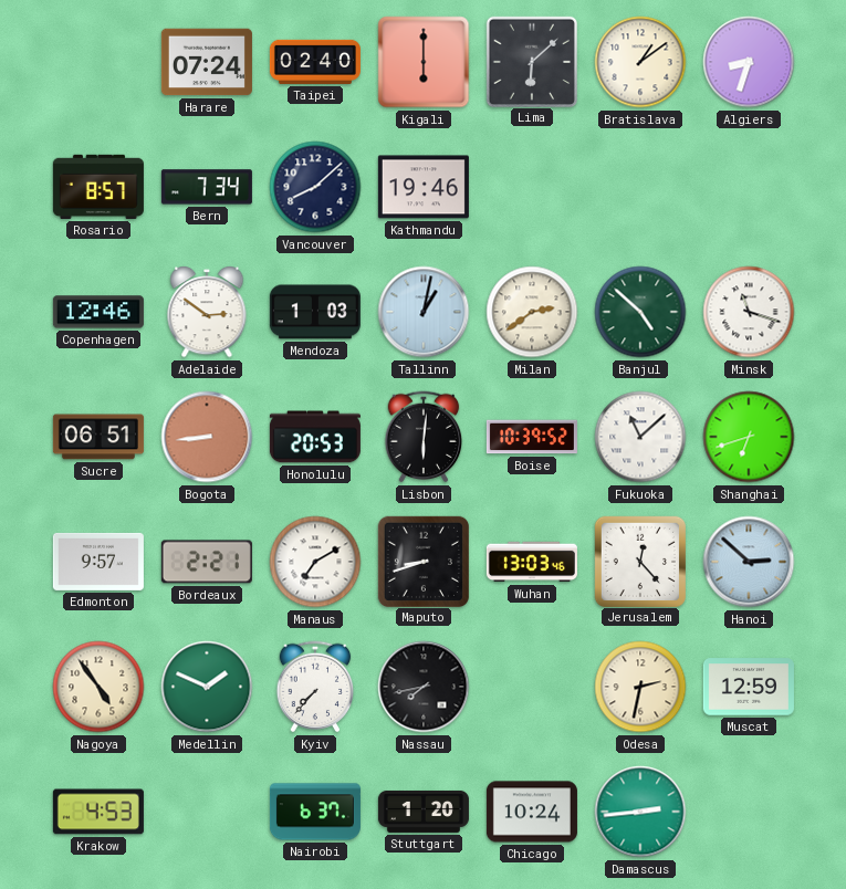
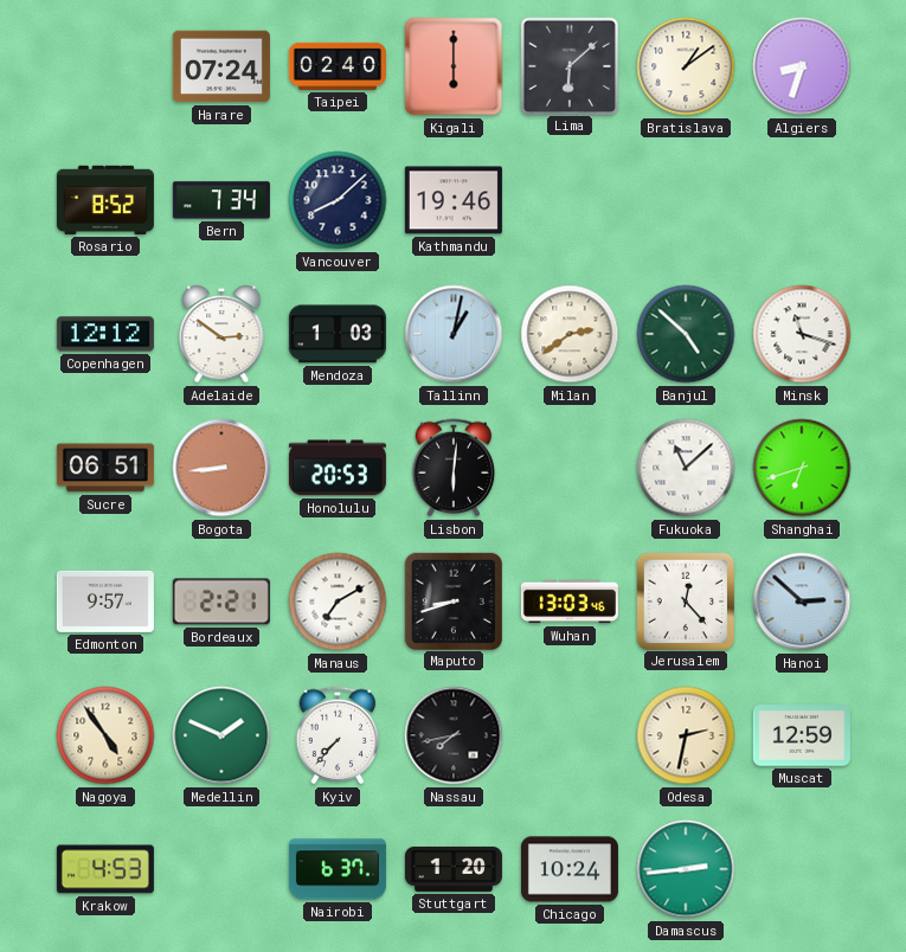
Rosario: 8:57 -> 8:52 (105, 200)
Copenhagen: 12:46 -> 12:12 (105, 334)
Boise: 10:39 -> none (532, 437)
